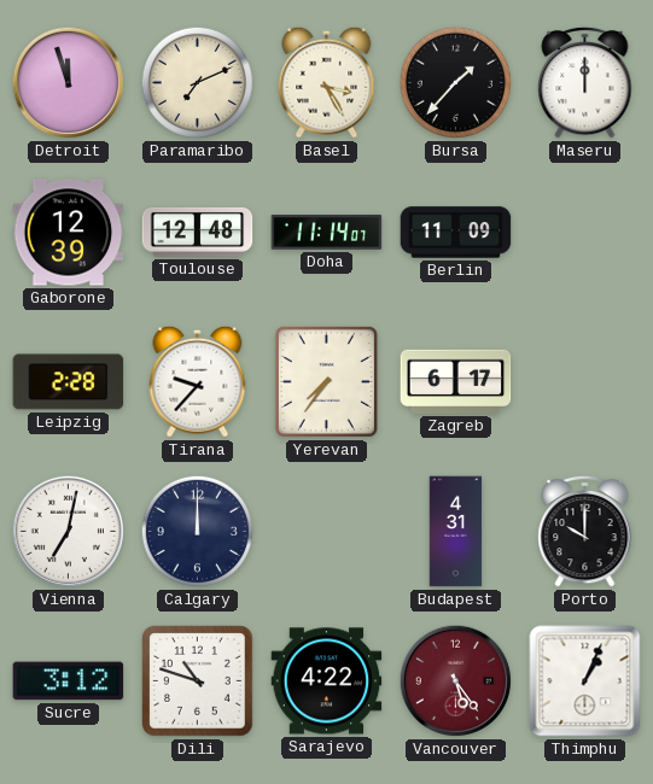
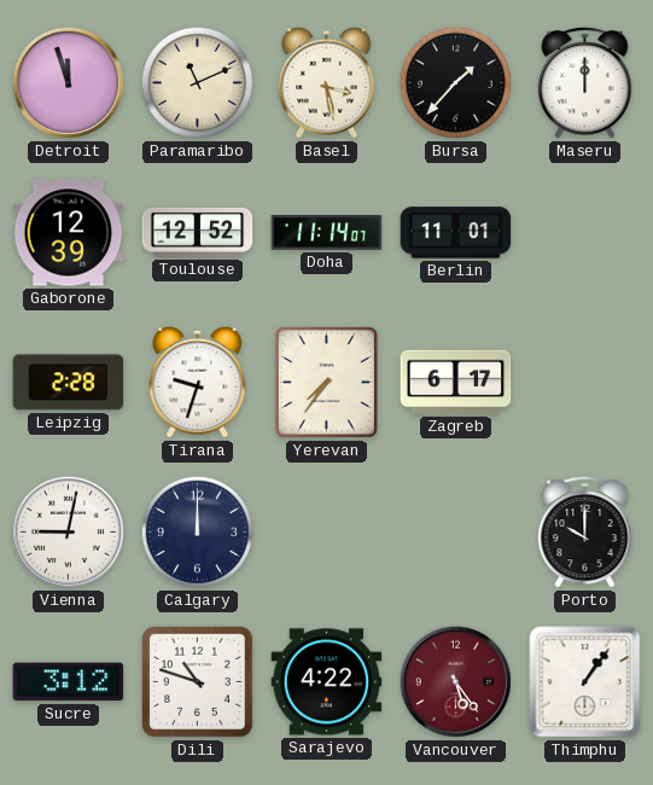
Paramaribo: 7:11 -> 11:11 (197, 82)
Basel: 3:25 -> 3:28 (327, 82)
Toulouse: 12:48 -> 12:52 (198, 232)
Berlin: 11:09 -> 11:01 (456, 233)
Tirana: 9:37 -> 9:33 (198, 382)
Vienna: 7:02 -> 9:02 (68, 531)
Budapest: 4:31 -> none (456, 532)
Thimphu: 1:04 -> 1:06 (585, 682)
